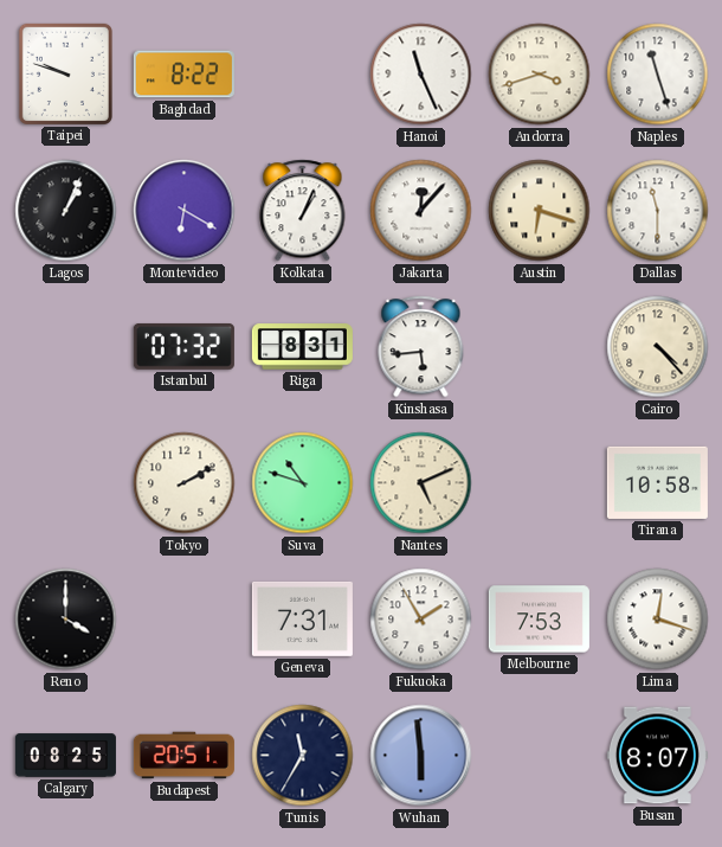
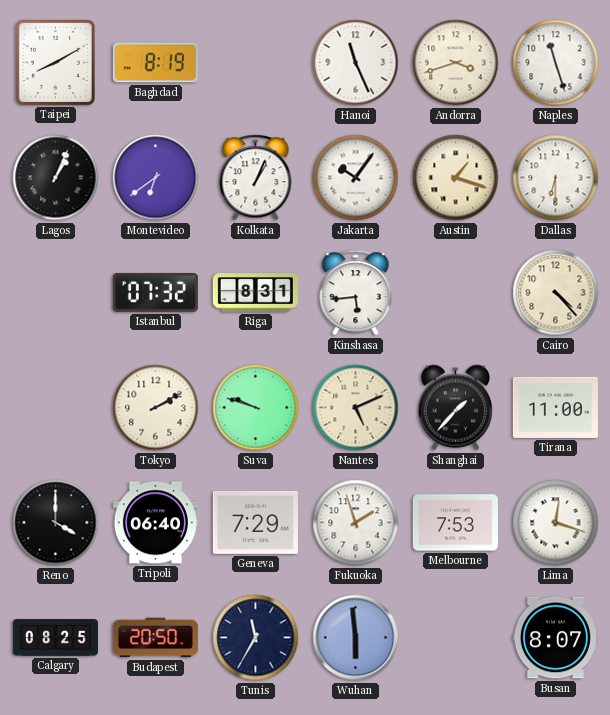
Taipei: 9:48 -> 8:10 (55, 62)
Baghdad: 8:22 -> 8:19 (155, 63)
Montevideo: 6:20 -> 6:39 (156, 178)
Jakarta: 12:07 -> 10:06 (356, 178)
Austin: 6:18 -> 1:18 (456, 178)
Dallas: 11:30 -> 6:30 (556, 178)
Suva: 10:48 -> 9:48 (256, 408)
Shanghai: none -> 1:37 (455, 408)
Tirana: 10:58 -> 11:00 (555, 407)
Tripoli: none -> 06:40 (155, 523)
Geneva: 7:31 -> 7:29 (255, 522)
Fukuoka: 1:55 -> 1:57 (356, 523)
Budapest: 20:51 -> 20:50 (155, 638)
